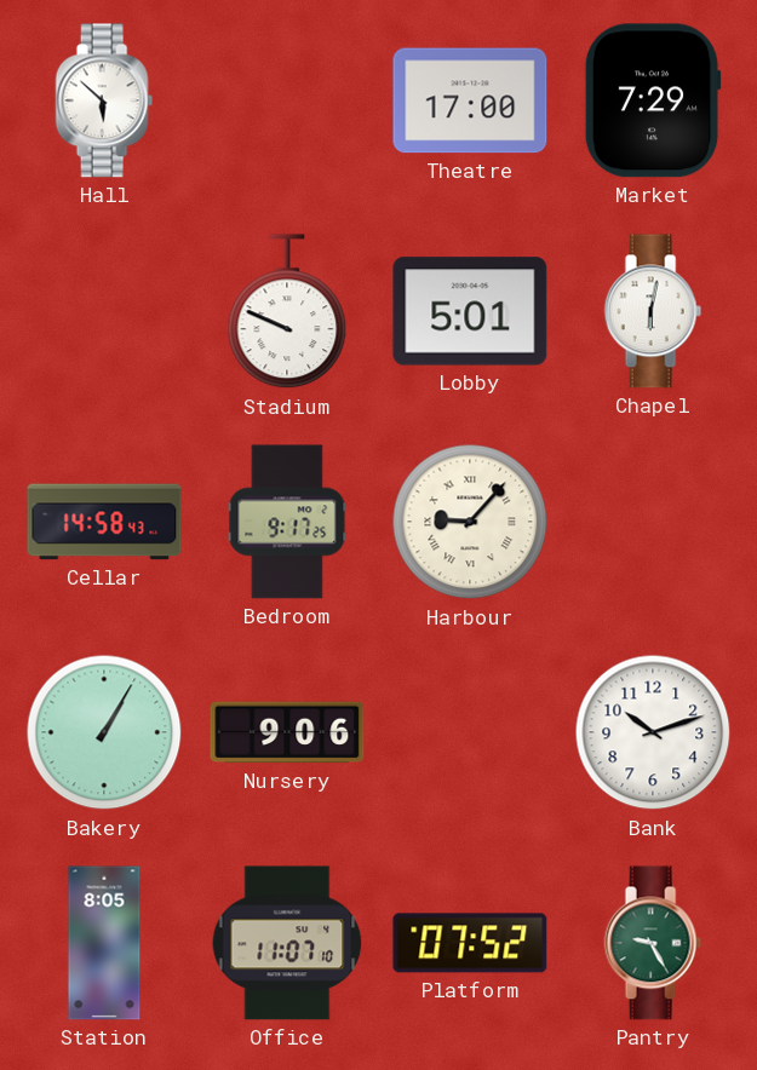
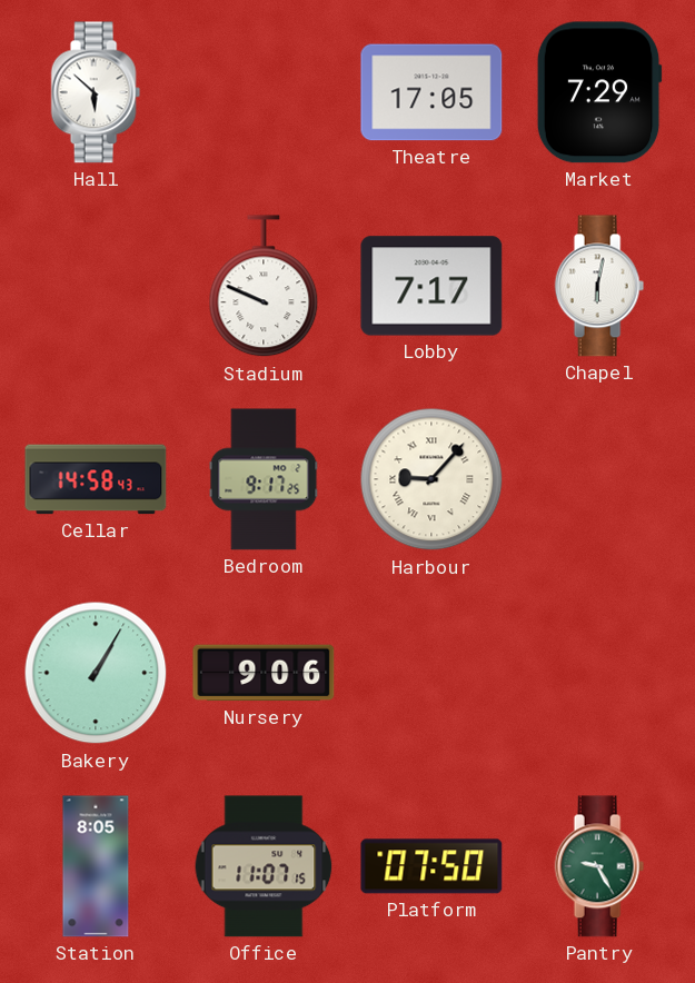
Theatre: 17:00 -> 17:05 (431, 92)
Lobby: 5:01 -> 7:17 (431, 286)
Bank: 10:12 -> none (653, 732)
Office: 11:07:10 -> 11:07:15 (264, 866)
Platform: 07:52 -> 07:50 (431, 866)
